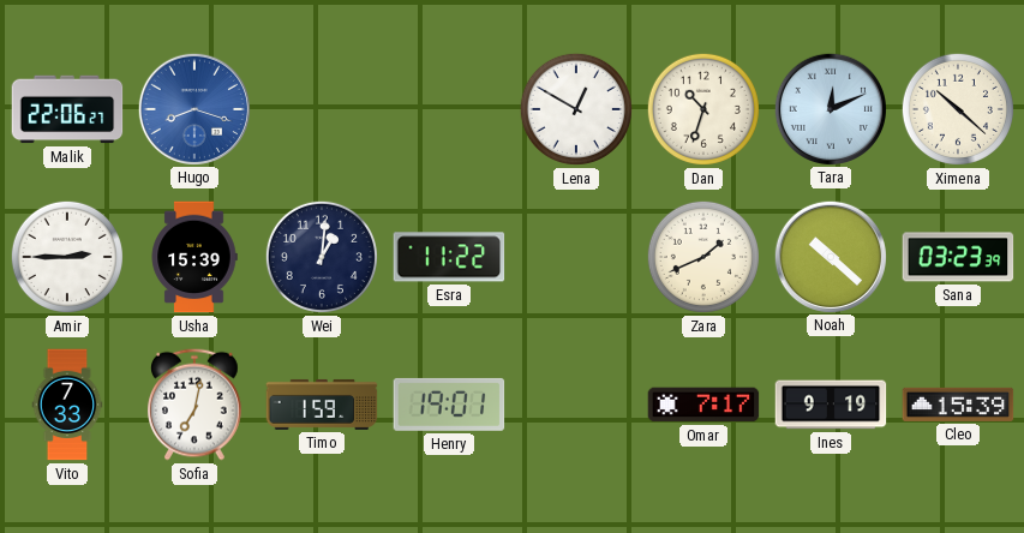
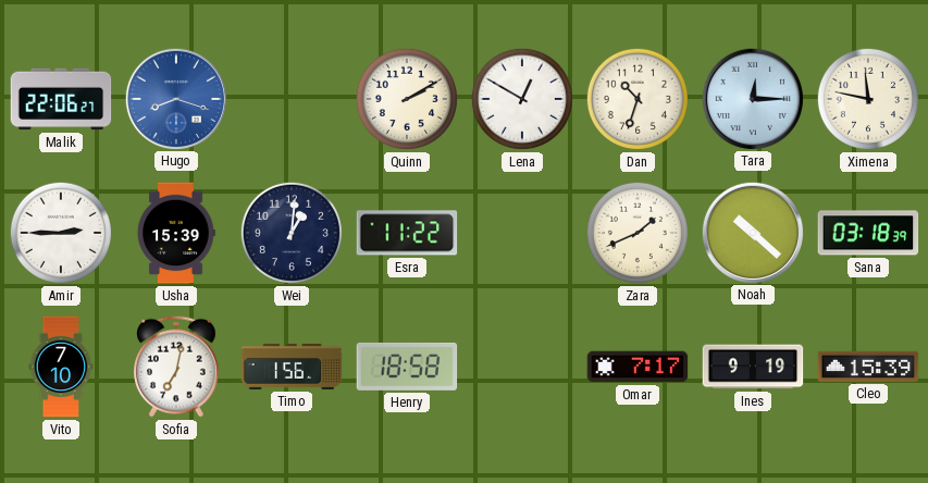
Quinn: none -> 2:10 (407, 99)
Tara: 12:11 -> 12:15 (752, 98)
Ximena: 10:22 -> 11:47 (868, 99)
Sana: 03:23 -> 03:18 (868, 233)
Vito: 7:33 -> 7:10 (61, 367)
Timo: 1:59 -> 1:56 (292, 367)
Henry: 19:01 -> 18:58 (407, 367)
